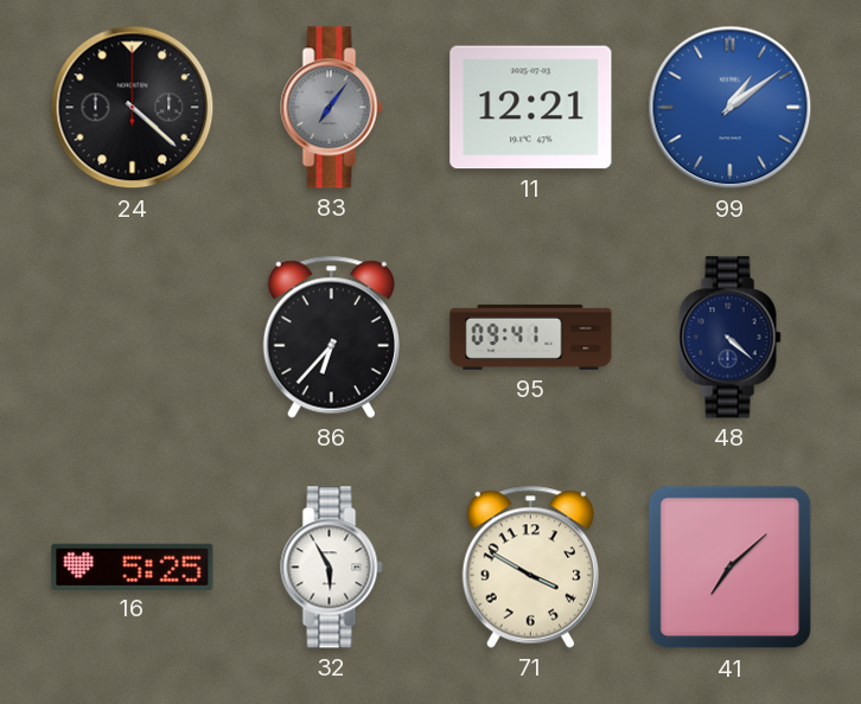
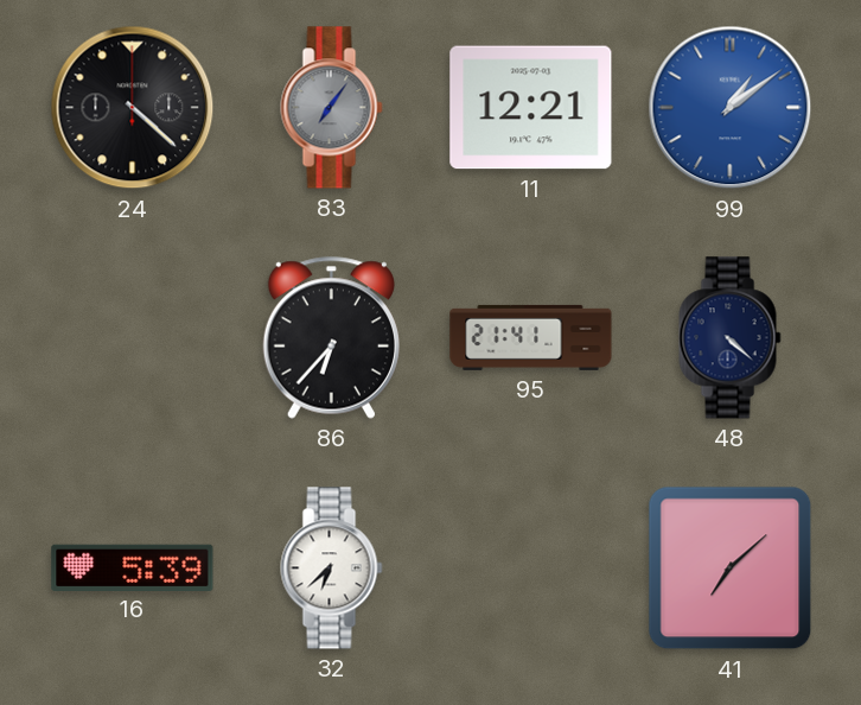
95: 09:41 -> 21:41 (531, 337)
16: 5:25 -> 5:39 (133, 567)
32: 5:55 -> 6:38 (332, 569)
71: 3:50 -> none (530, 567)
